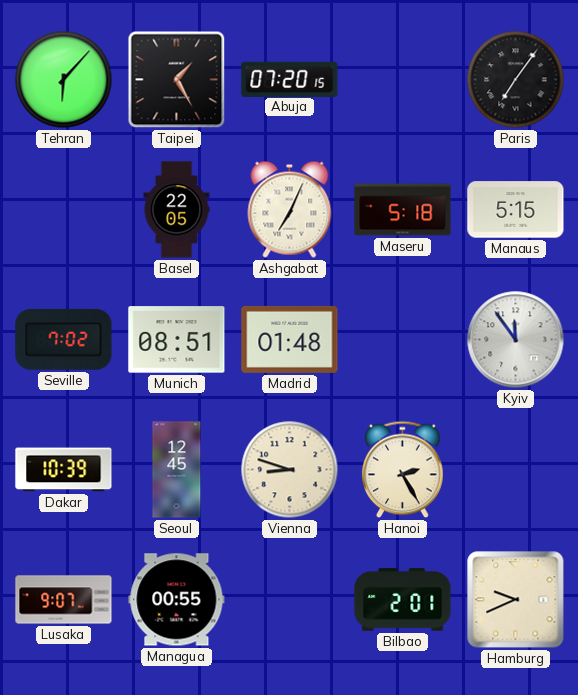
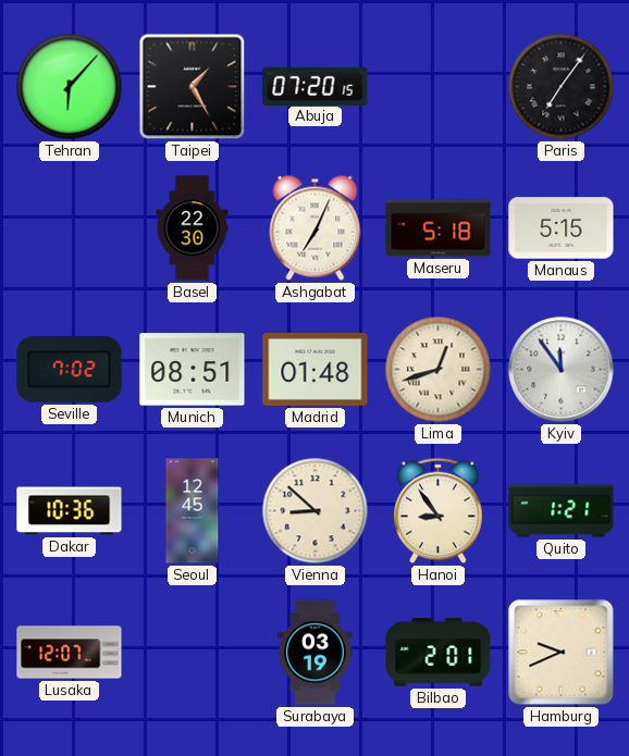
Basel: 22:05 -> 22:30 (193, 228)
Lima: none -> 12:42 (439, 370)
Dakar: 10:39 -> 10:36 (70, 511)
Vienna: 8:48 -> 8:52 (316, 511)
Hanoi: 2:25 -> 8:54 (439, 511)
Quito: none -> 1:21 (562, 511)
Lusaka: 9:07 -> 12:07 (70, 653)
Managua: 00:55 -> none (177, 600)
Surabaya: none -> 03:19 (316, 653)
